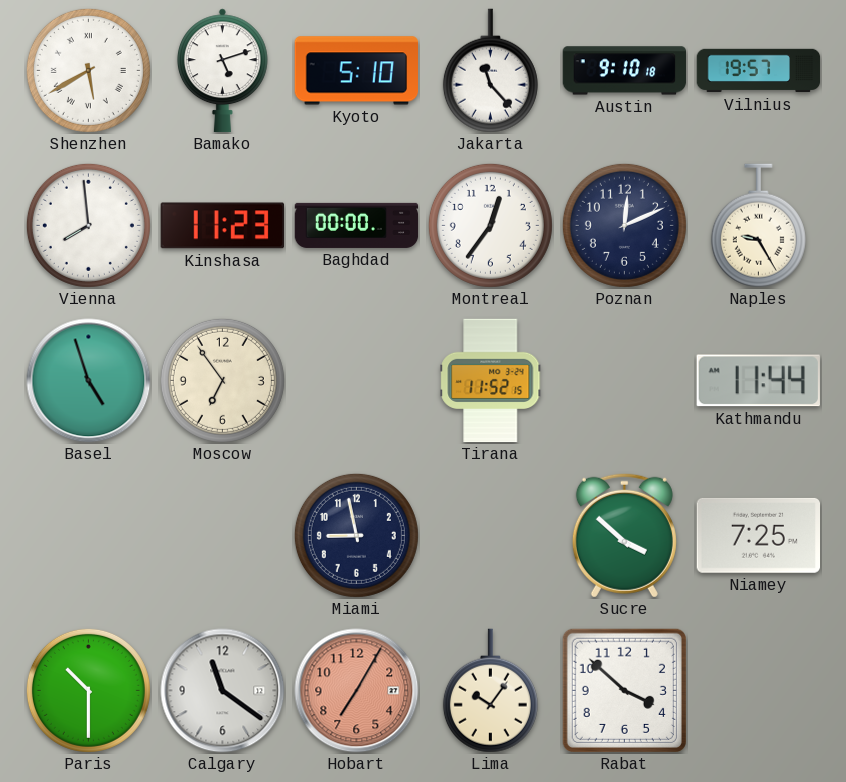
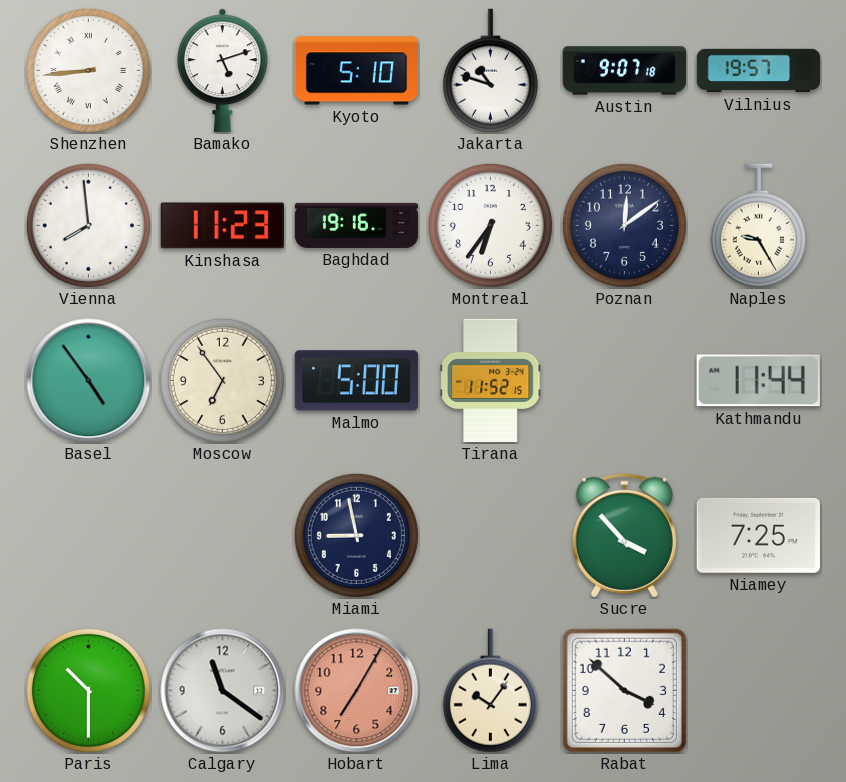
Shenzhen: 5:40 -> 8:44 (88, 70)
Jakarta: 11:23 -> 10:48 (490, 71)
Austin: 9:10 -> 9:07 (625, 71)
Baghdad: 00:00 -> 19:16 (357, 225)
Montreal: 12:36 -> 6:36 (490, 225)
Poznan: 12:11 -> 12:09 (624, 225)
Basel: 4:57 -> 4:54 (89, 381)
Malmo: none -> 5:00 (356, 381)
Sucre: 3:52 -> 3:53 (624, 535)
